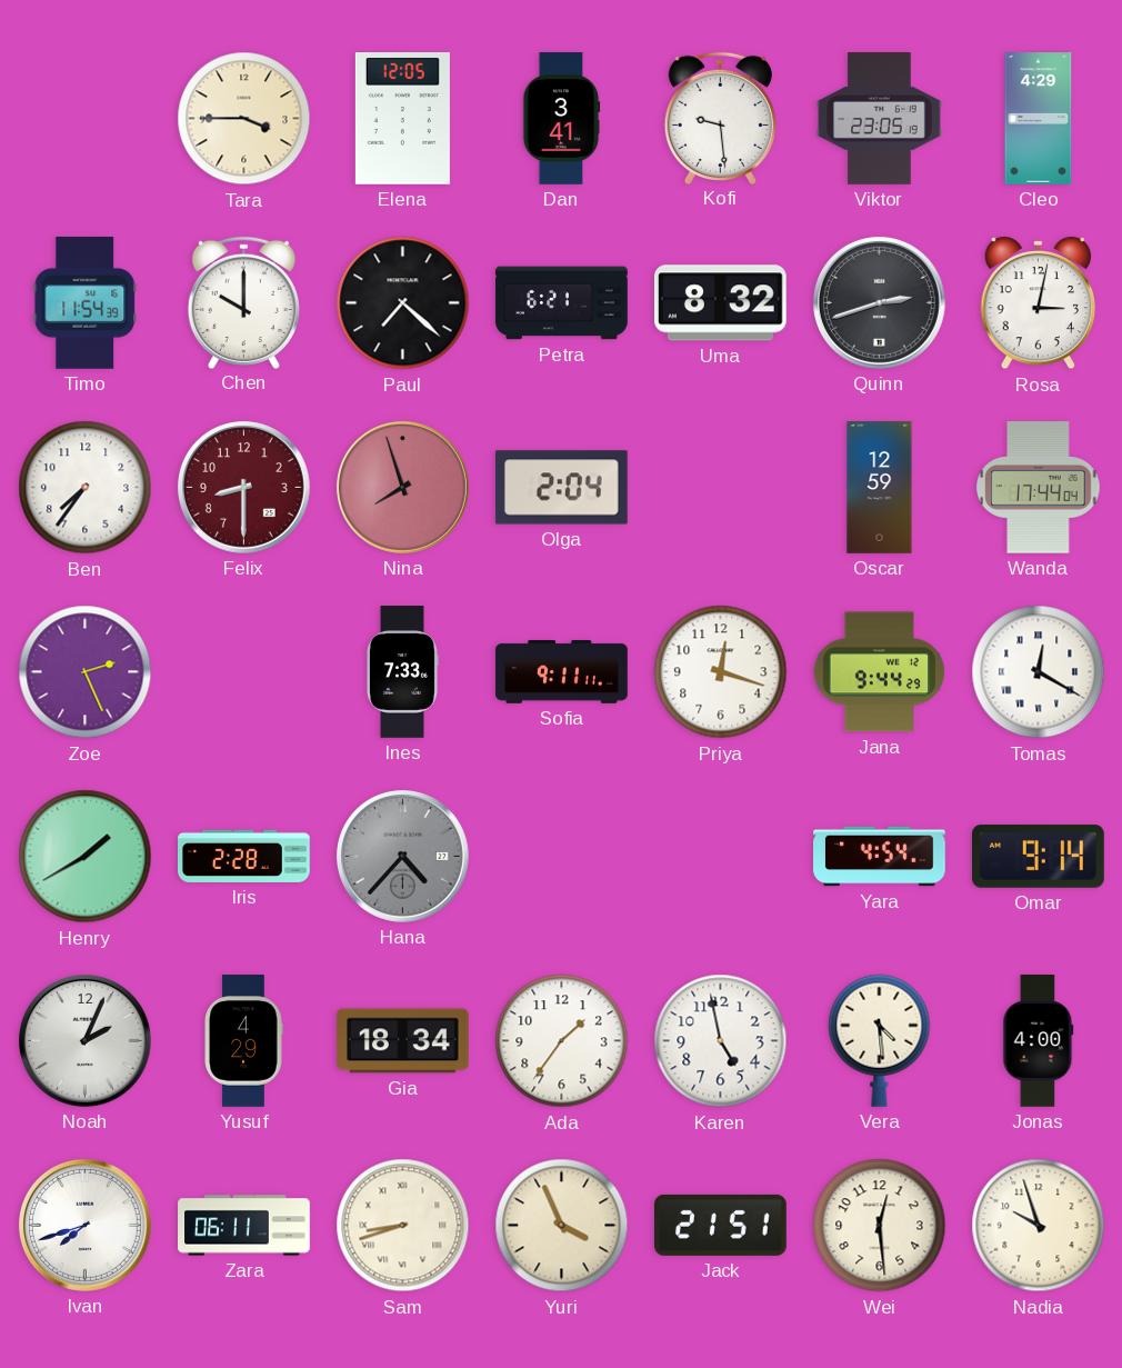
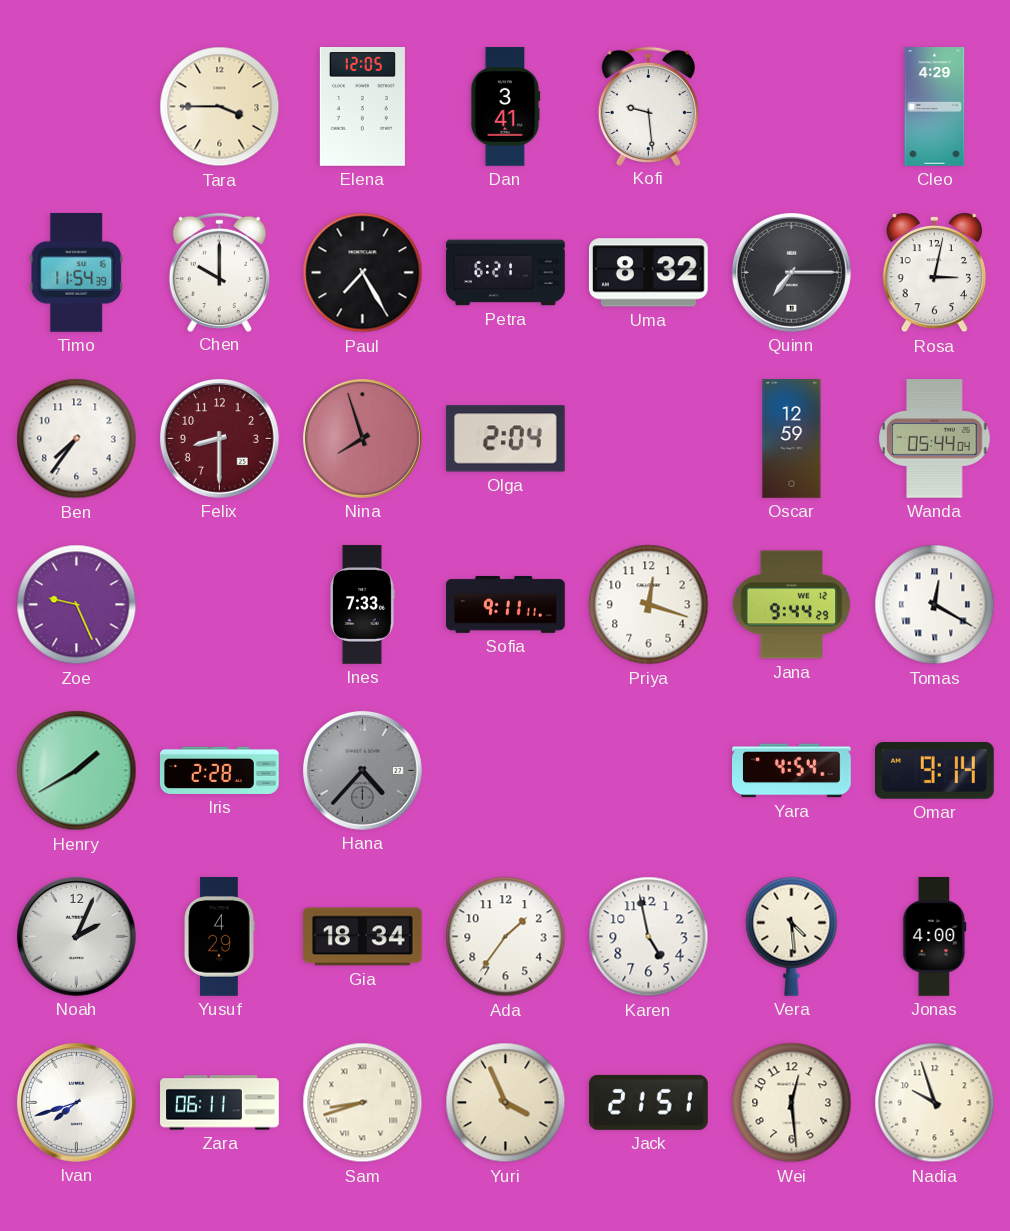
Viktor: 23:05 -> none (880, 119)
Paul: 7:22 -> 7:25 (363, 273)
Quinn: 2:42 -> 7:15 (791, 272)
Wanda: 17:44 -> 05:44 (935, 439)
Zoe: 2:26 -> 9:26 (77, 605)
